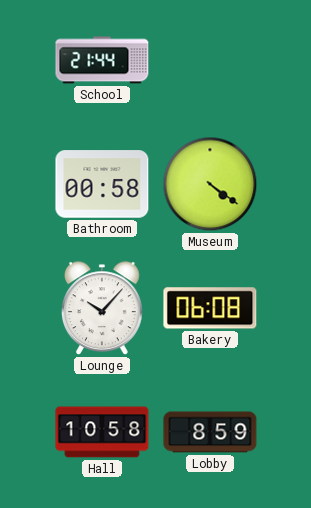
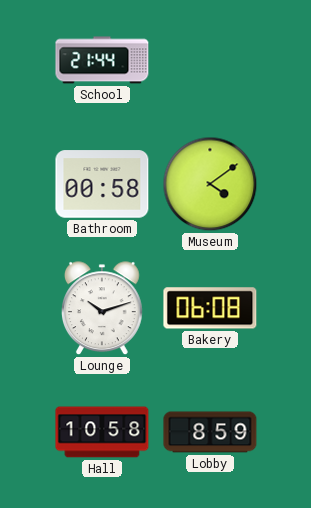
Museum: 4:21 -> 4:09 (210, 184)
Lounge: 10:07 -> 10:12 (102, 309)
